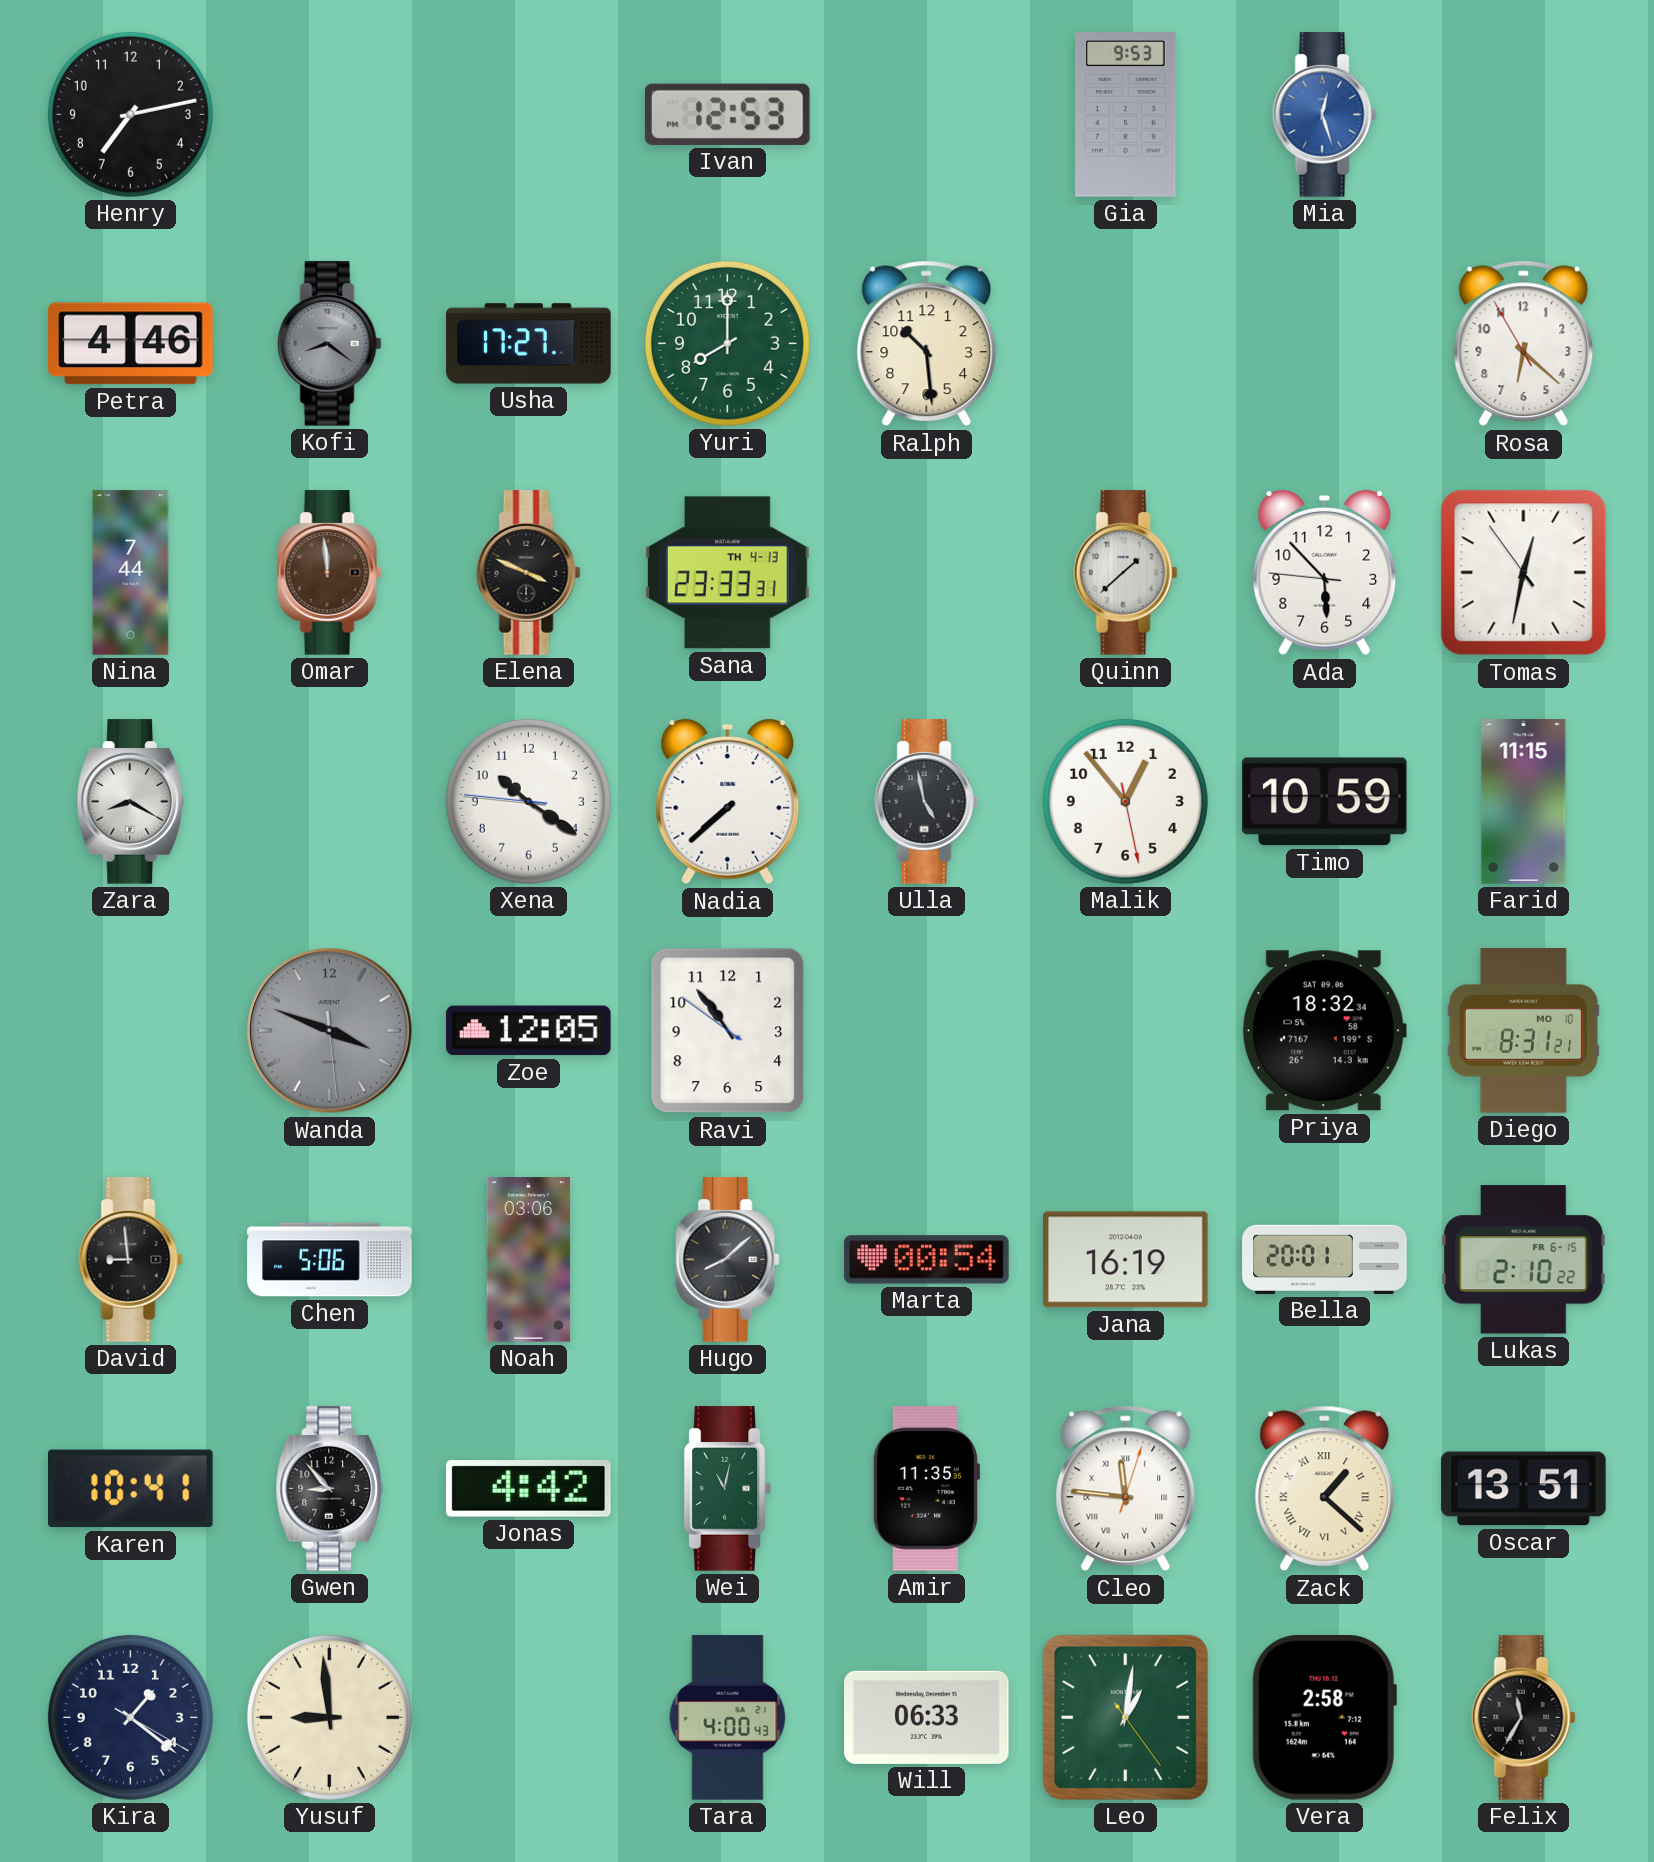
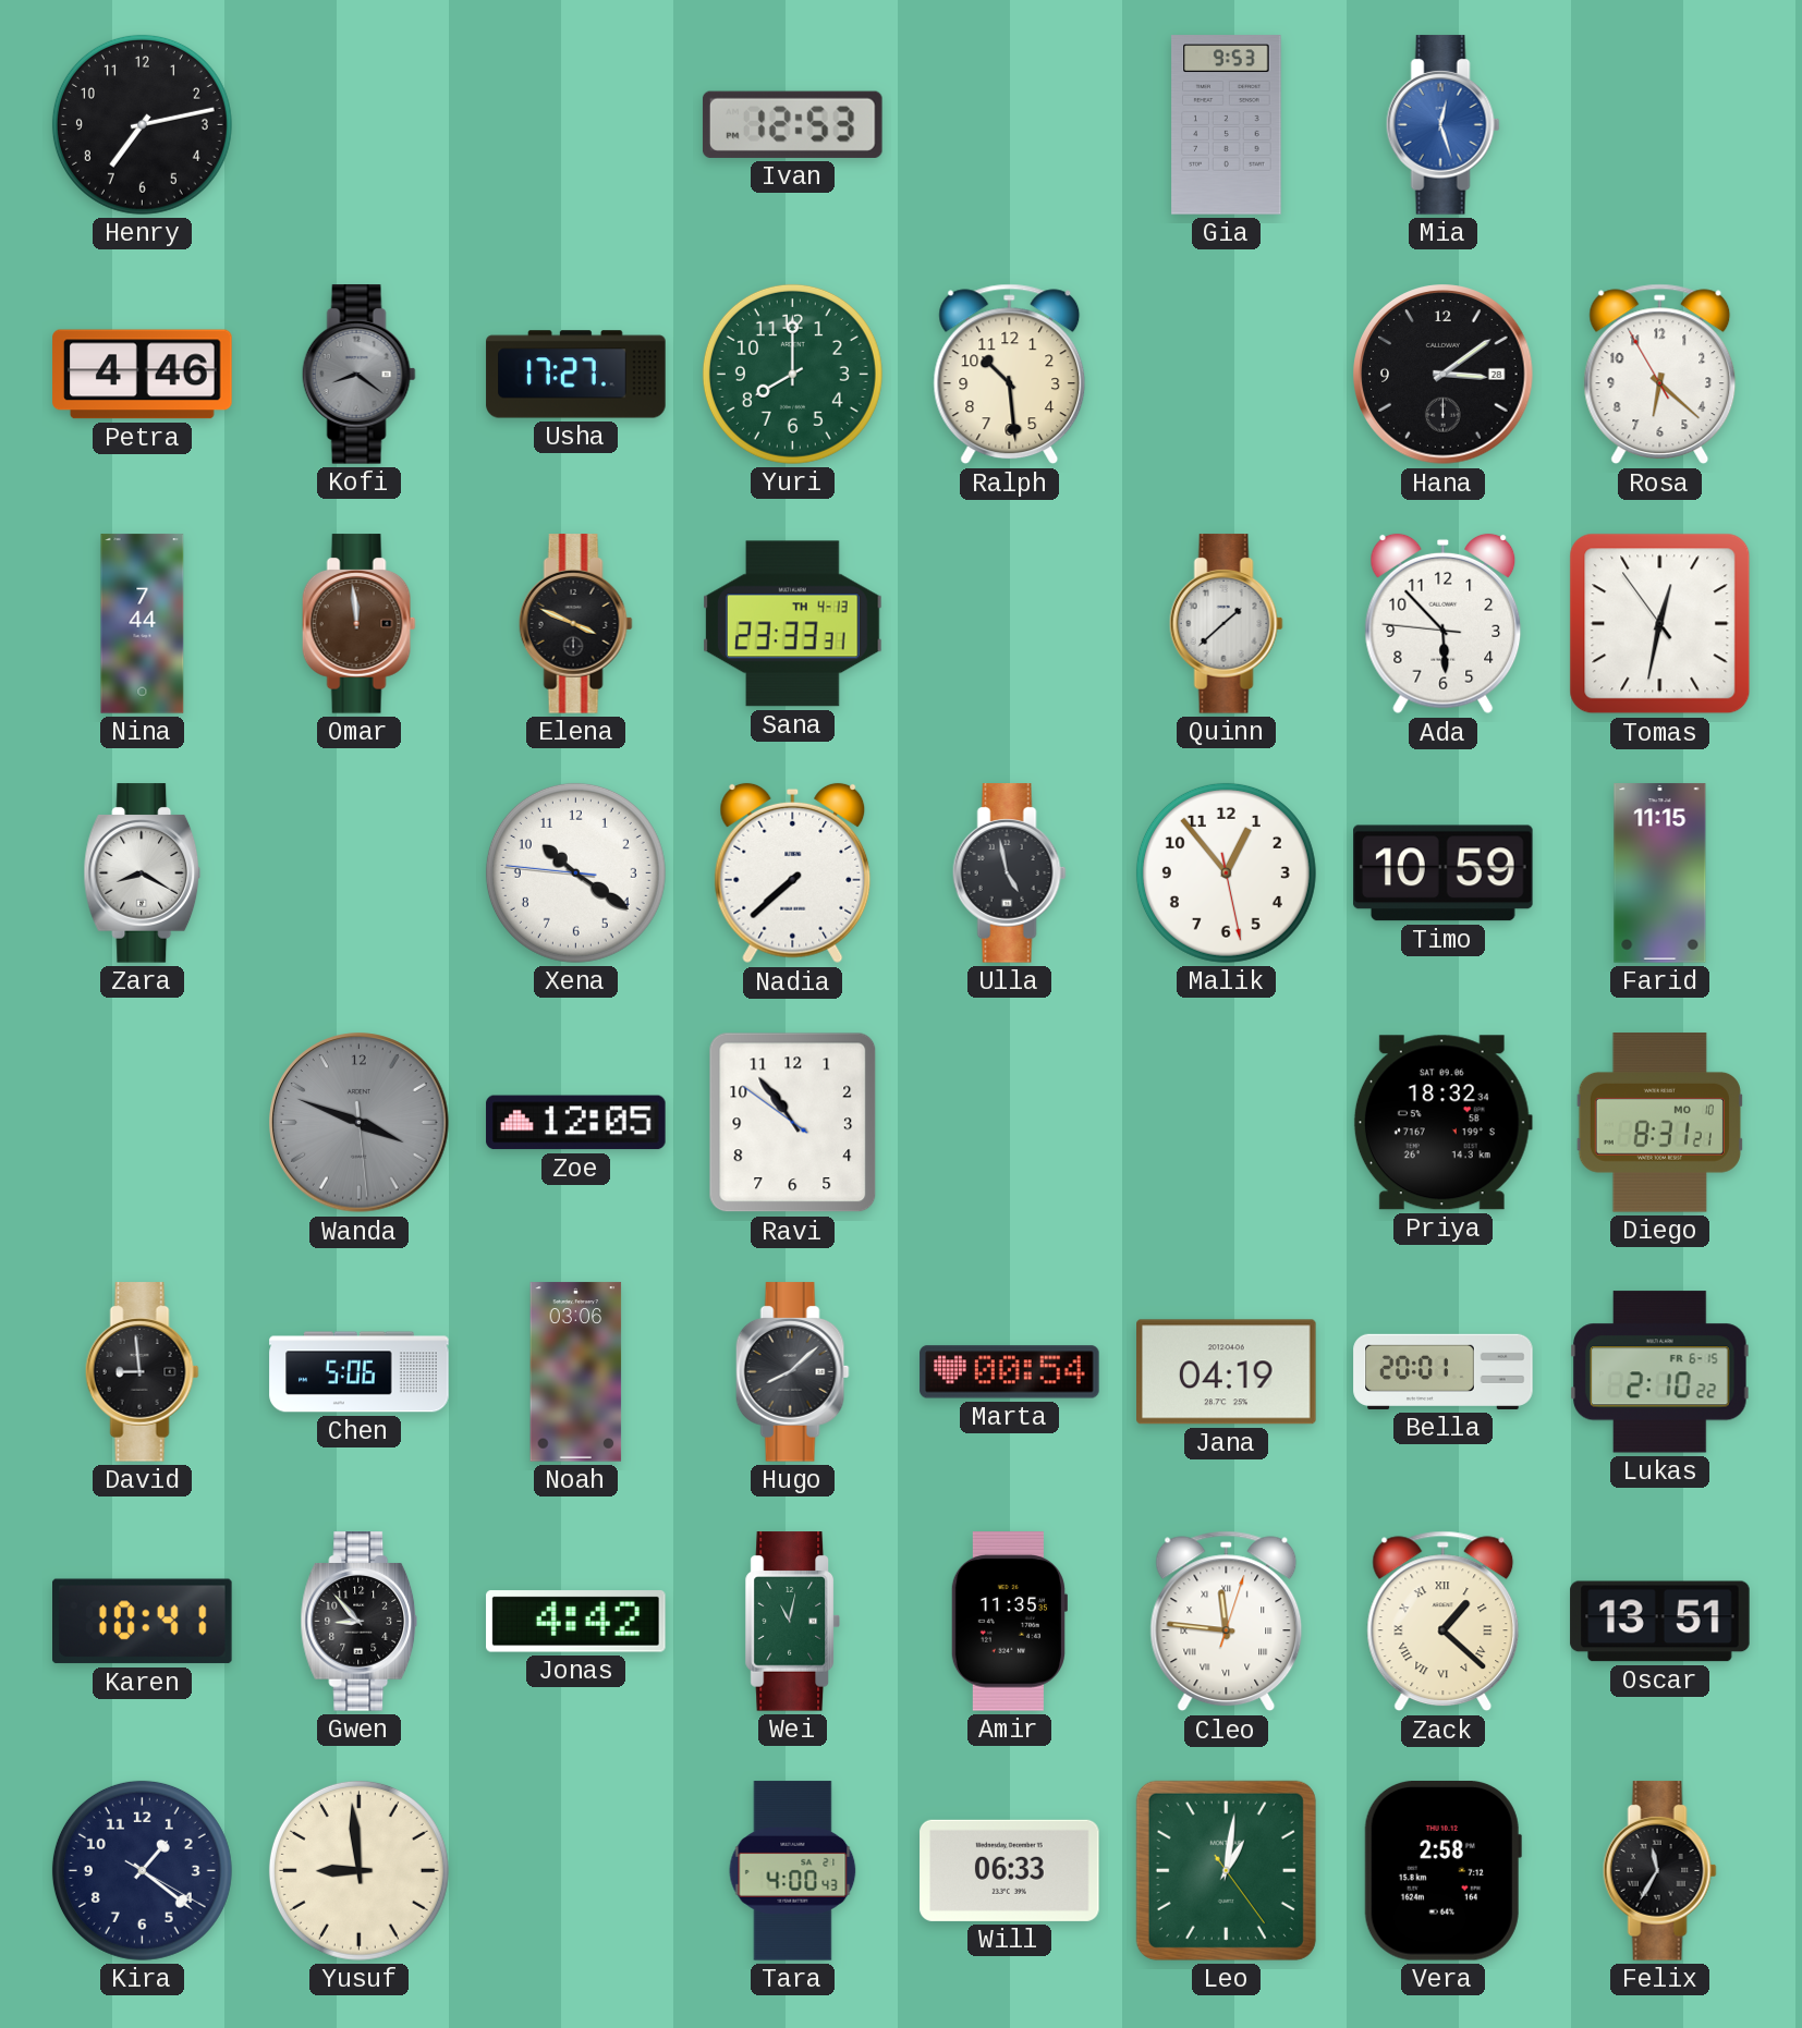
Hana: none -> 3:09 (1444, 375)
Jana: 16:19 -> 04:19 (1227, 1372)
